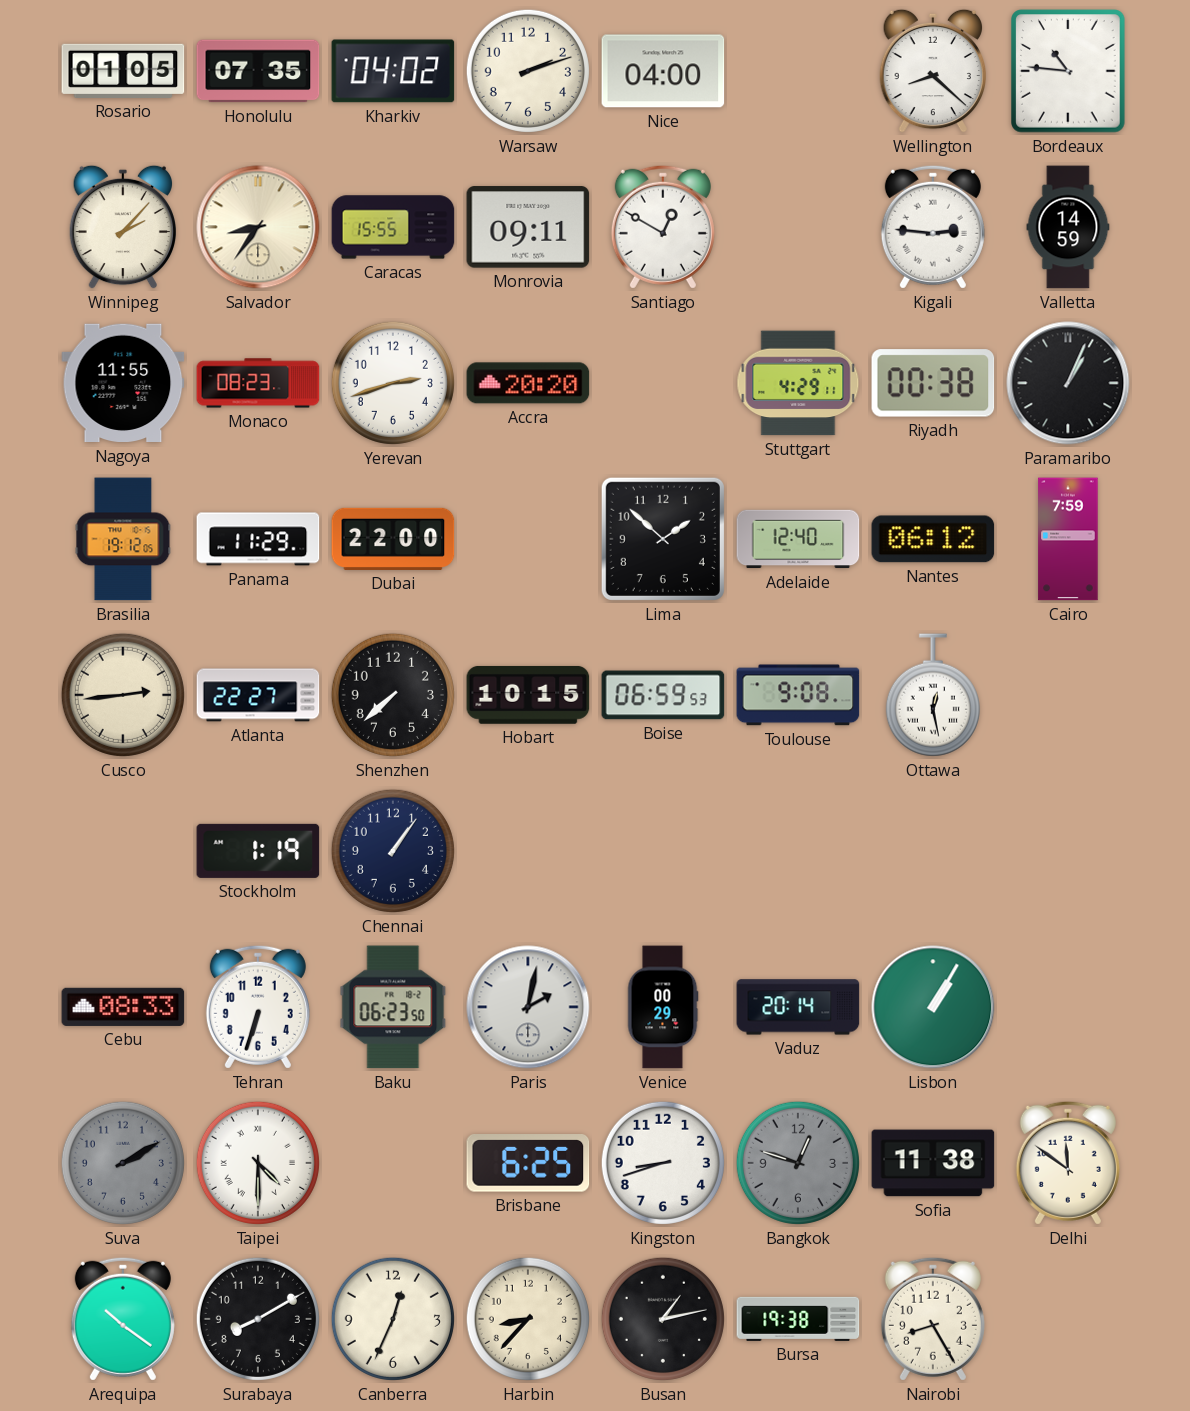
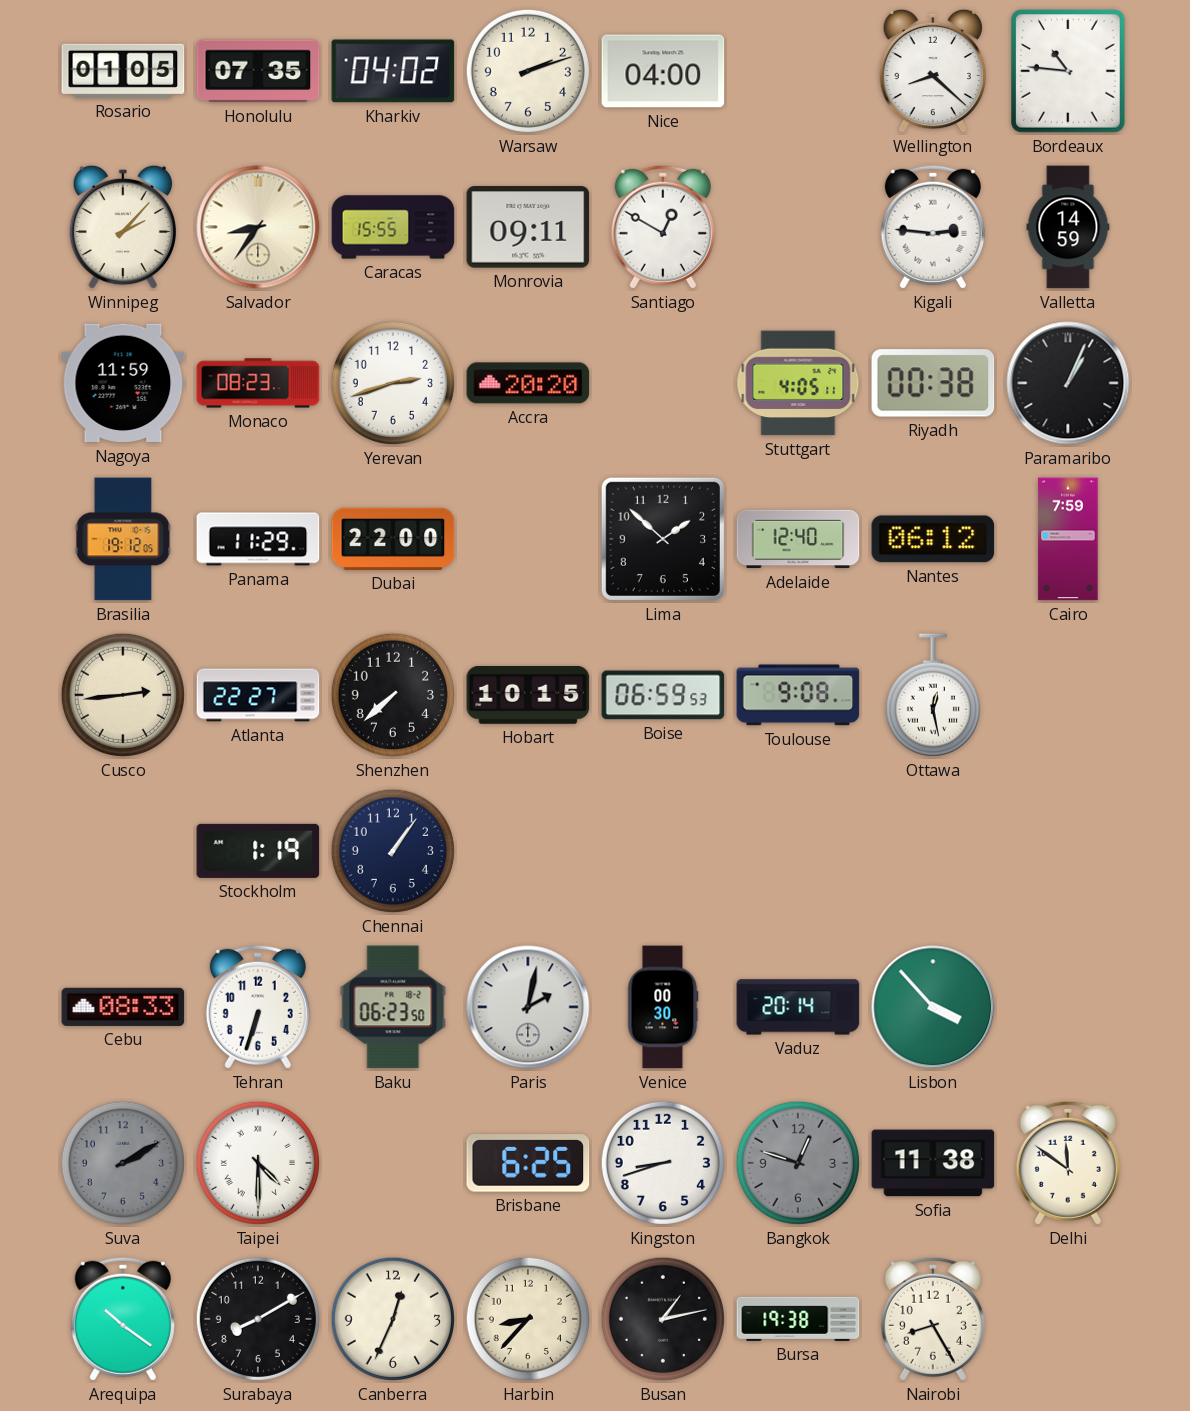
Nagoya: 11:55 -> 11:59 (123, 383)
Stuttgart: 4:29 -> 4:05 (798, 383)
Venice: 00:29 -> 00:30 (663, 1007)
Lisbon: 1:05 -> 3:53 (933, 1007)
